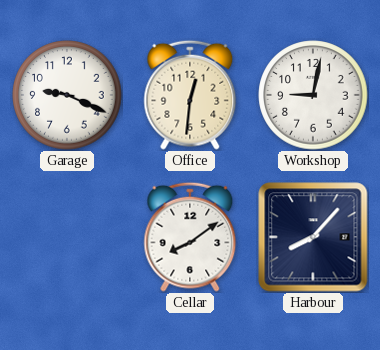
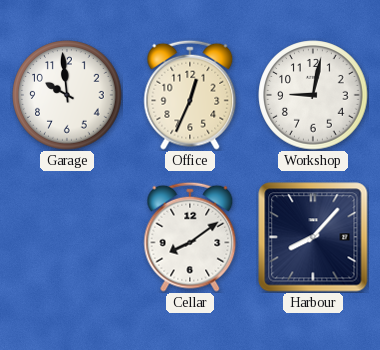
Garage: 9:19 -> 9:59 (67, 95)
Office: 12:31 -> 12:34 (190, 95)
